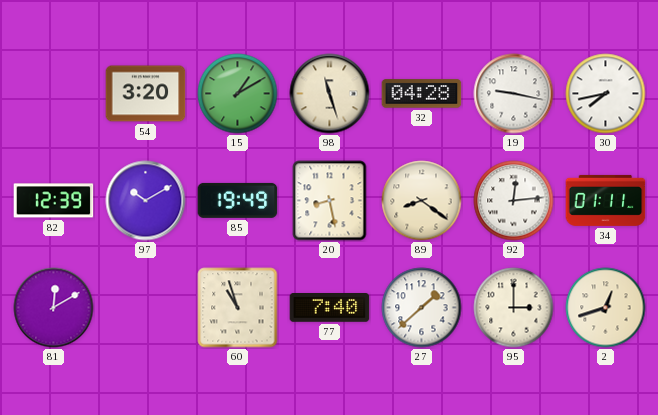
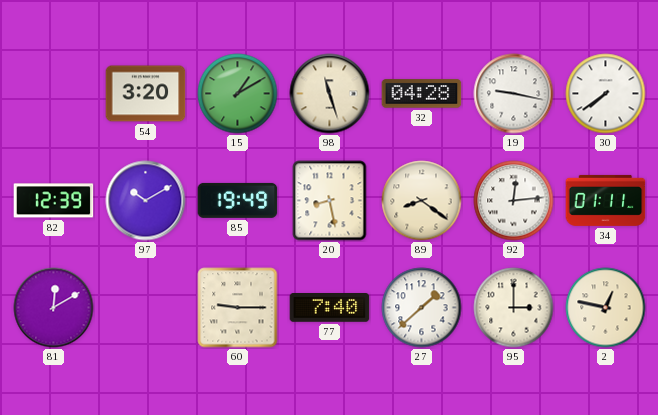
30: 7:43 -> 7:39 (606, 94)
60: 10:57 -> 9:15 (238, 308)
2: 12:42 -> 12:47 (606, 308)
